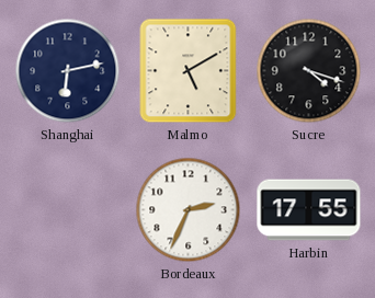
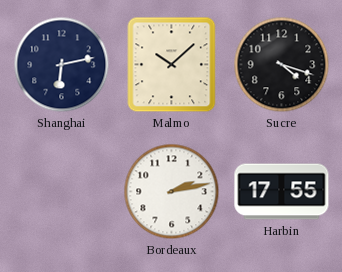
Malmo: 5:10 -> 10:08 (172, 65)
Bordeaux: 2:34 -> 2:13 (172, 192)
